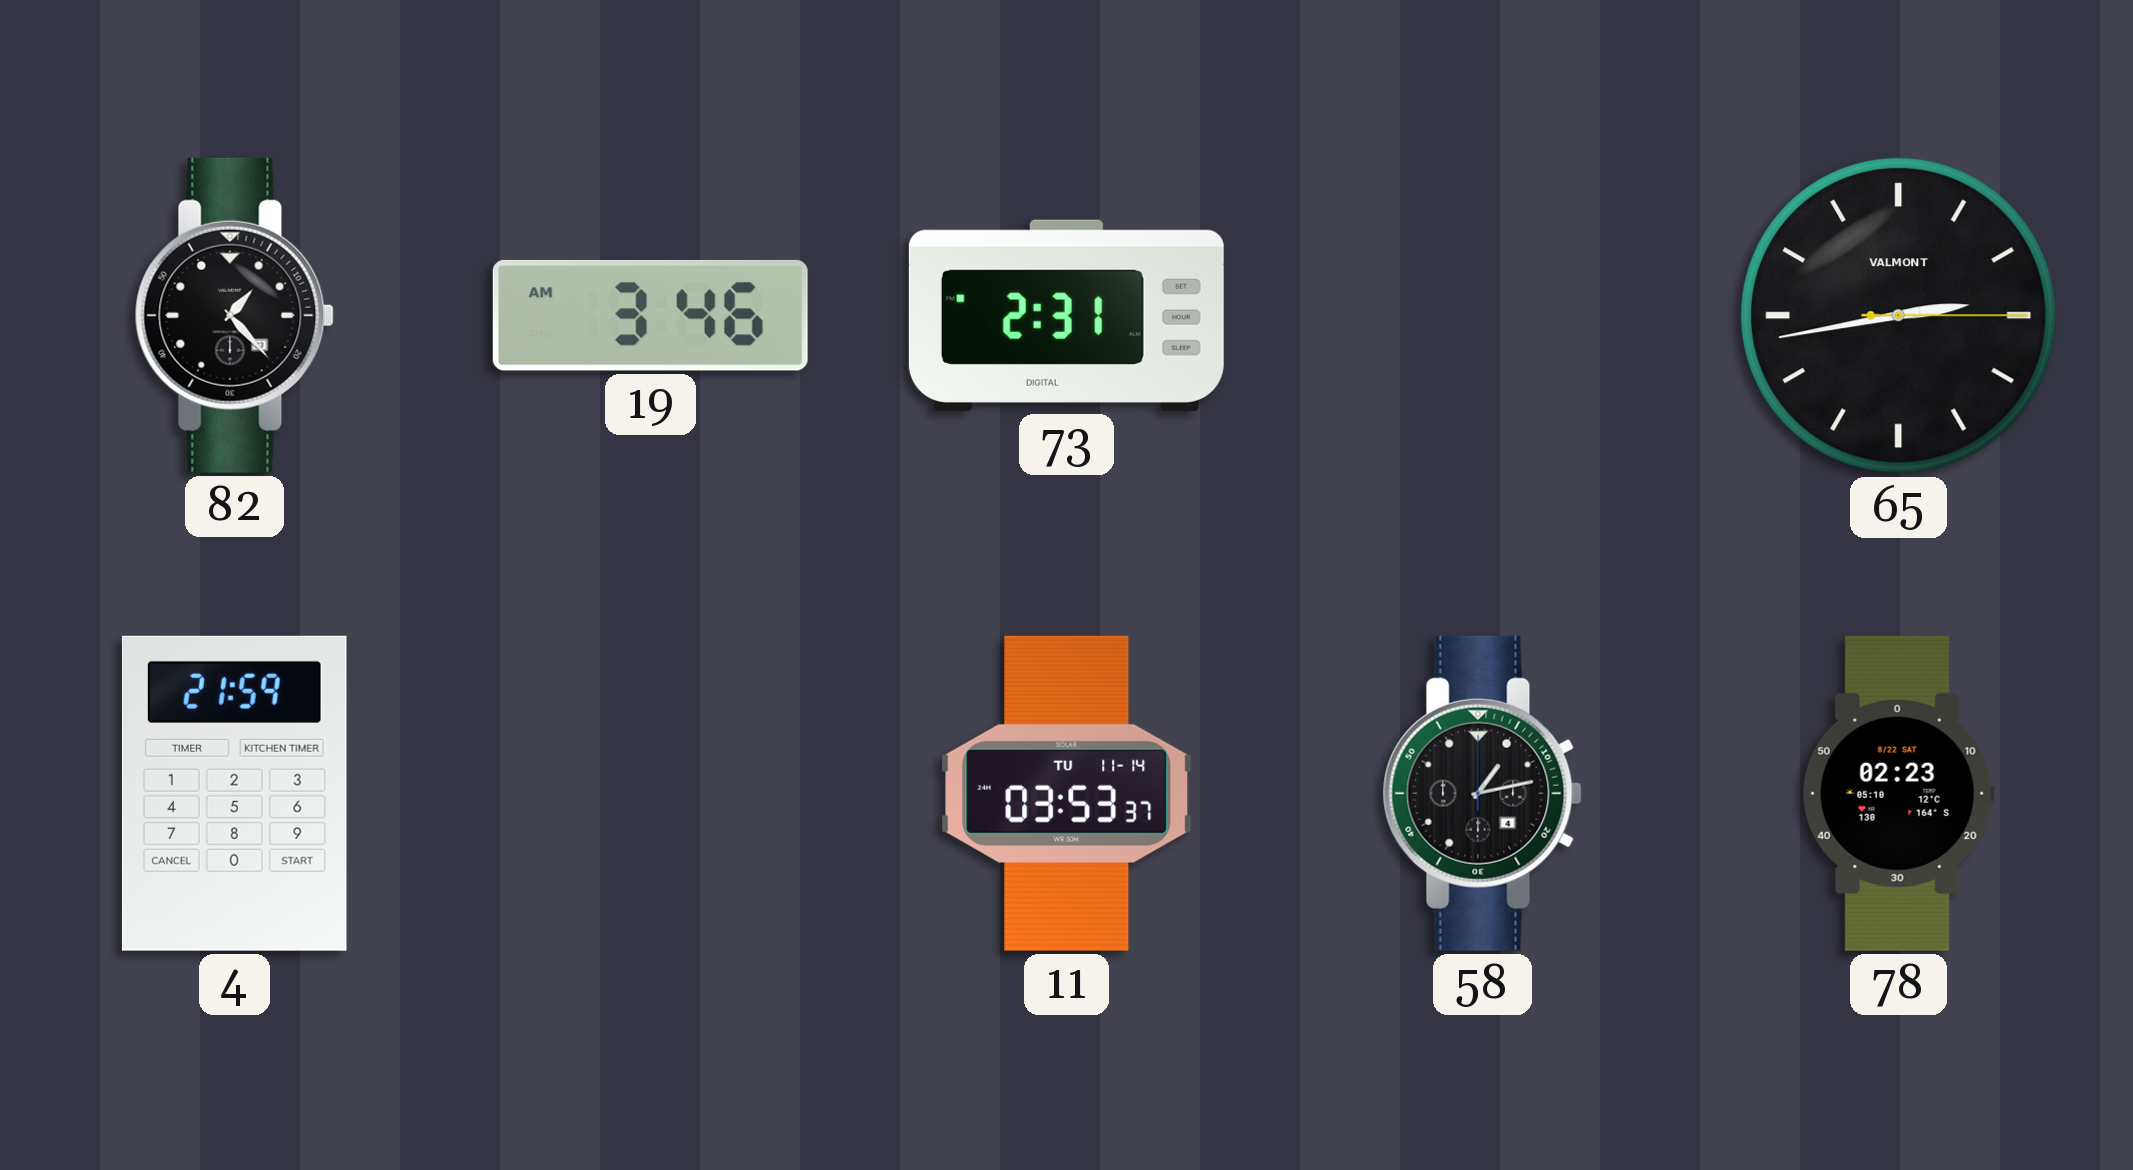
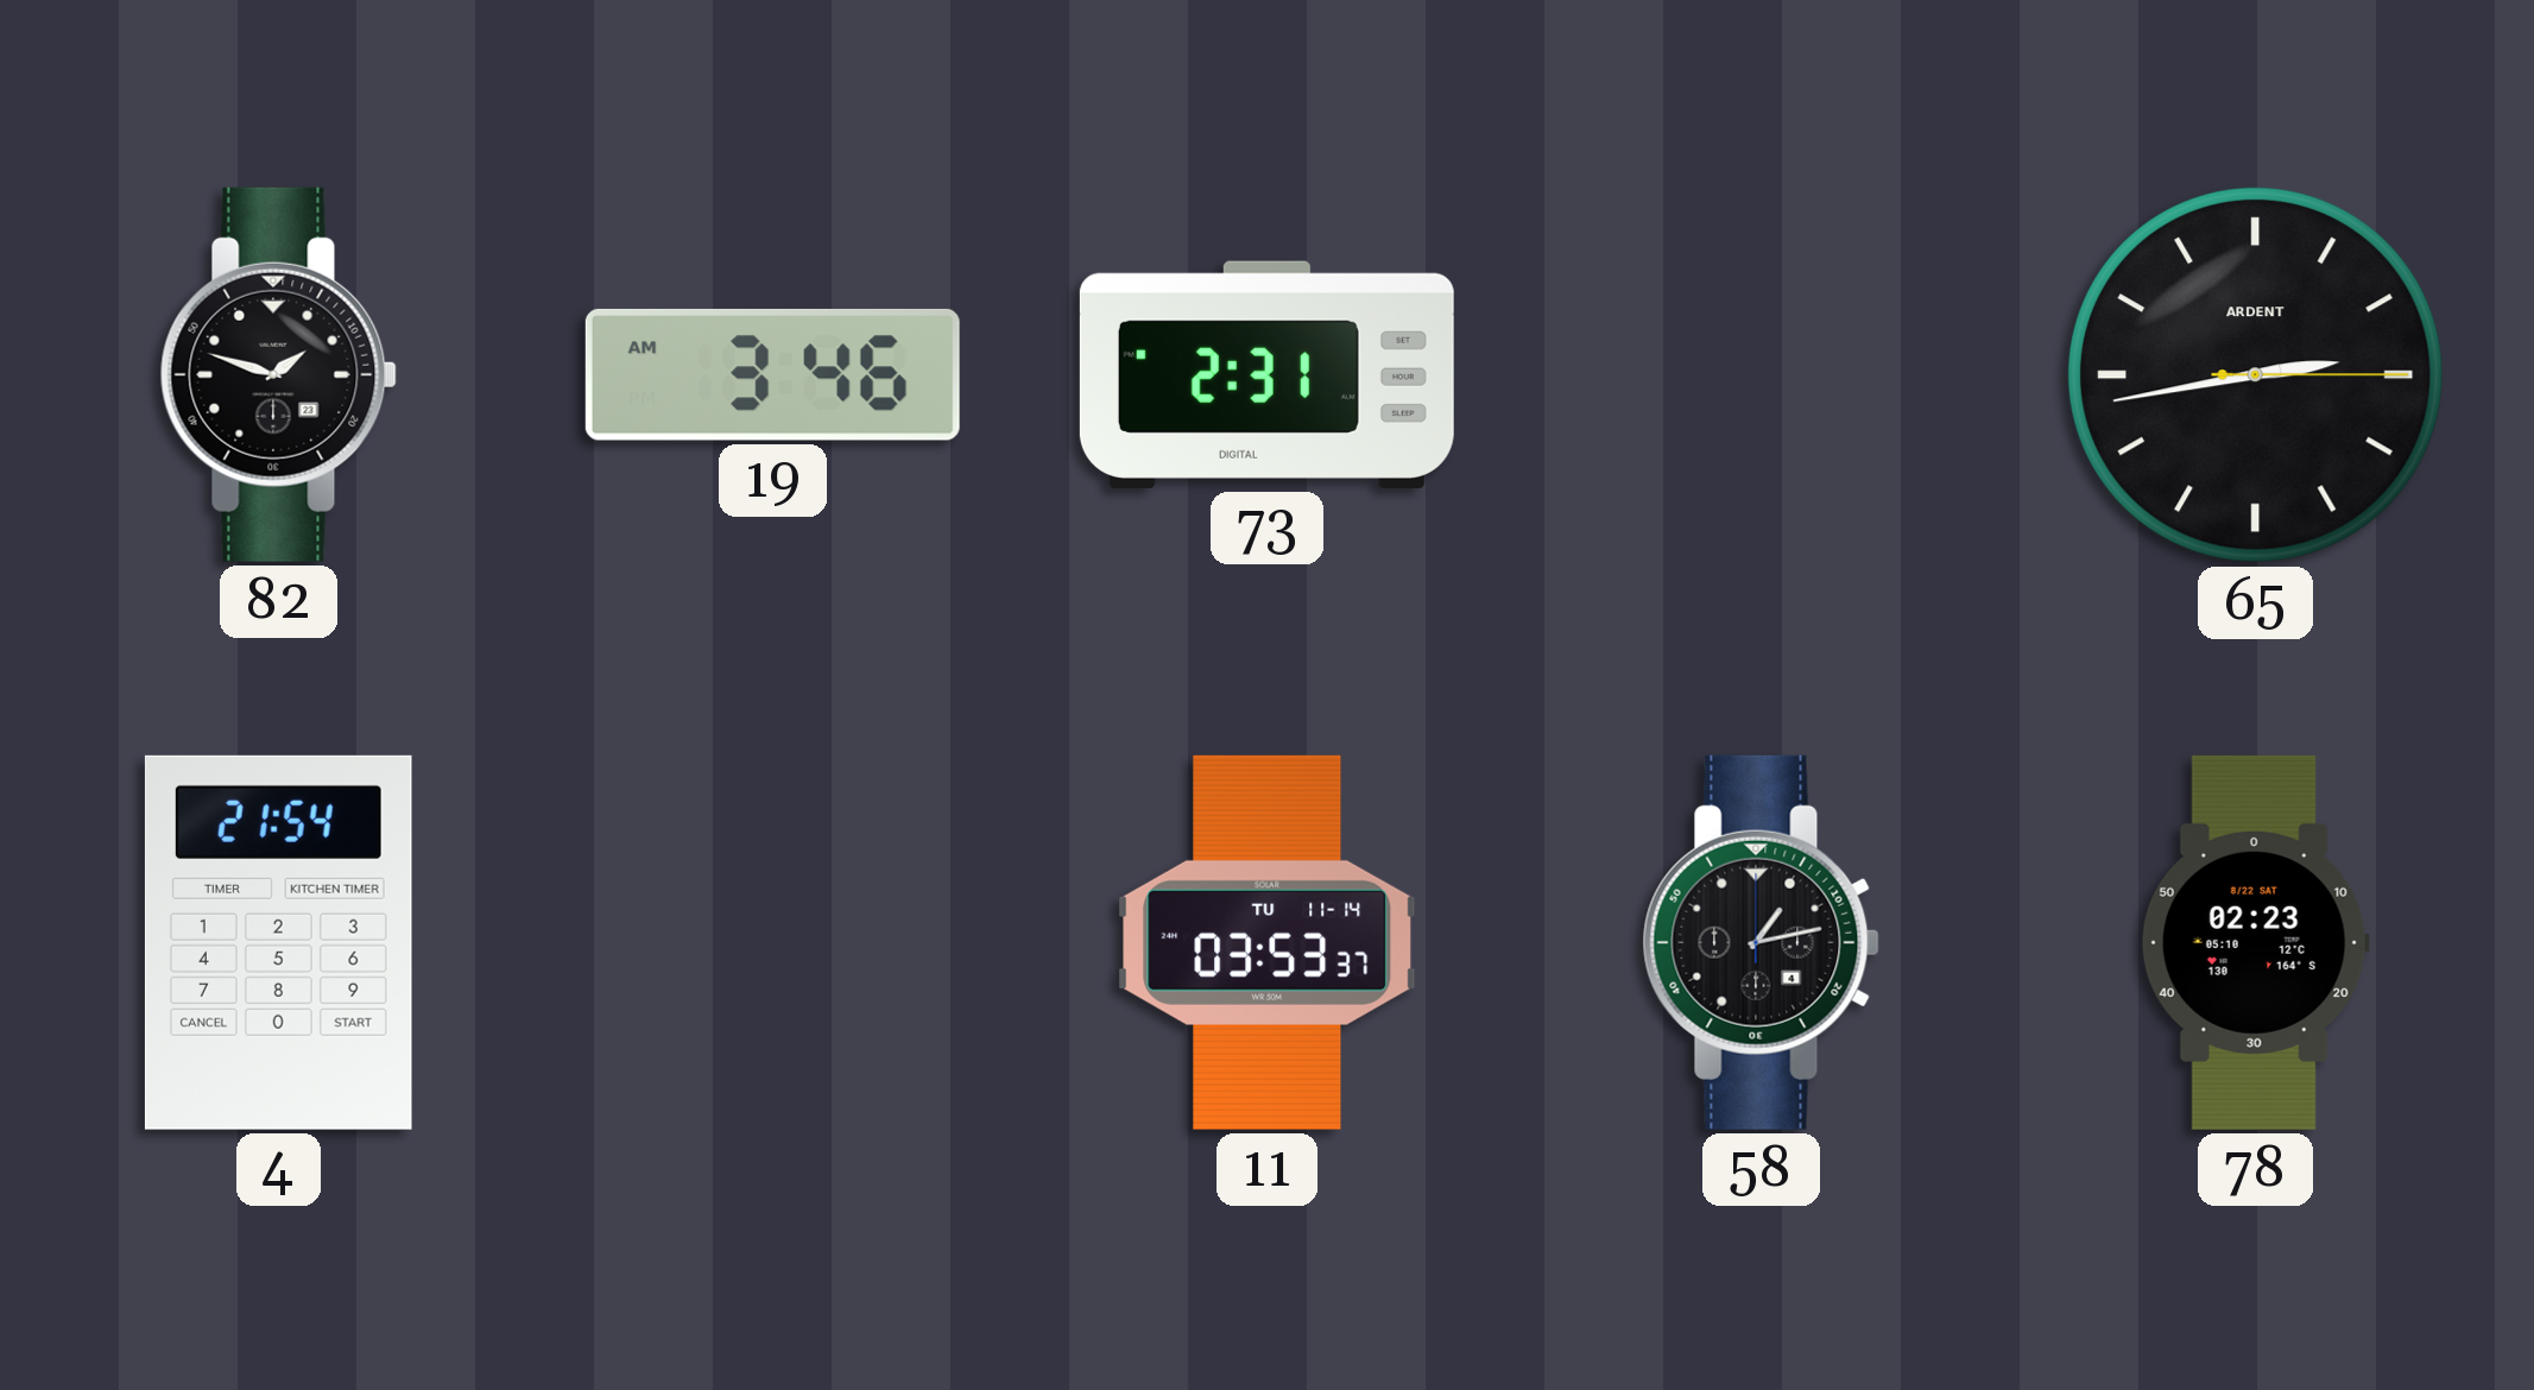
82: 1:23 -> 1:48 (278, 374)
65 brand: VALMONT -> ARDENT (2255, 374)
4: 21:59 -> 21:54 (278, 942)
